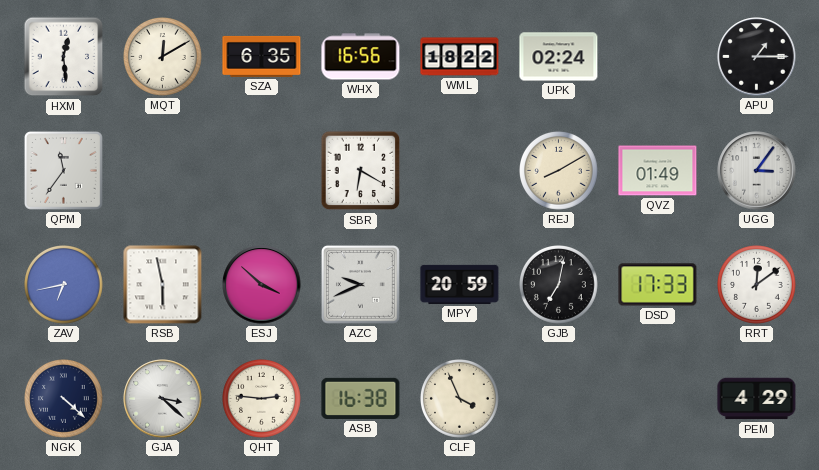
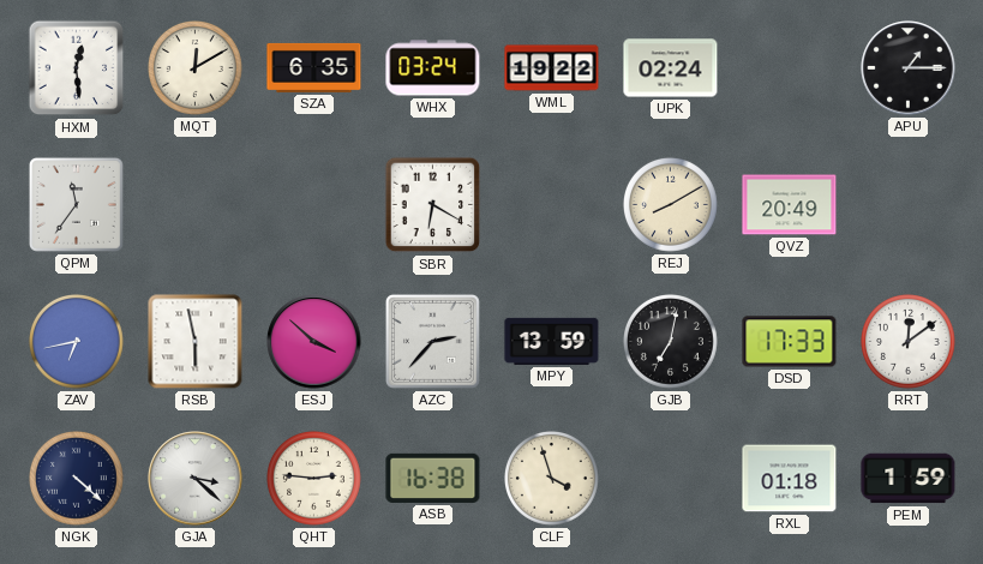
WHX: 16:56 -> 03:24 (433, 68)
WML: 18:22 -> 19:22 (552, 68)
QVZ: 01:49 -> 20:49 (790, 205)
UGG: 3:06 -> none (757, 171)
AZC: 9:41 -> 2:37 (432, 341)
MPY: 20:59 -> 13:59 (552, 341)
CLF: 3:56 -> 3:57 (552, 479)
RXL: none -> 01:18 (790, 479)
PEM: 4:29 -> 1:59 (909, 479)
